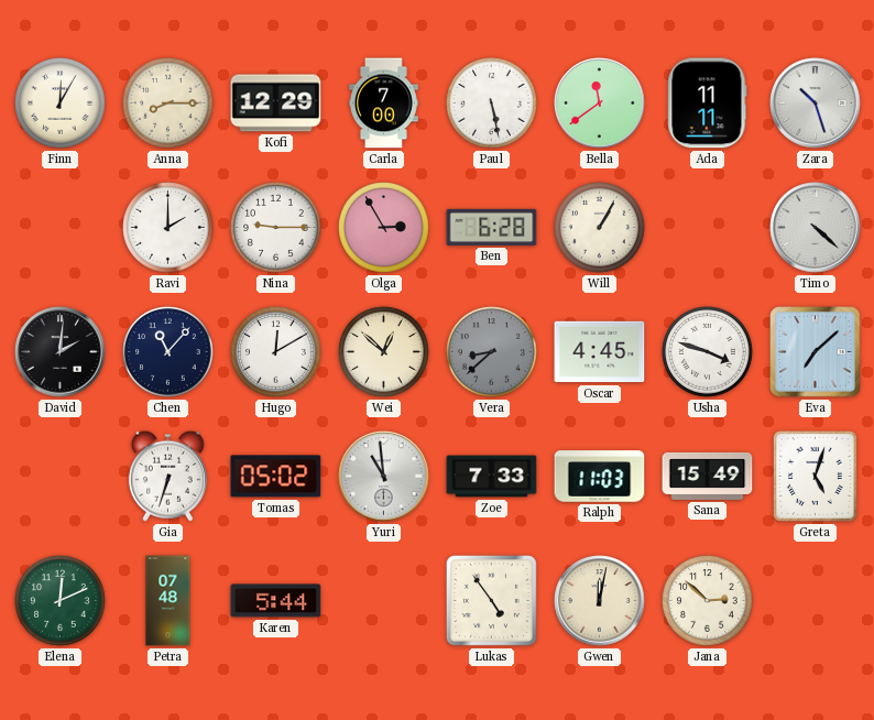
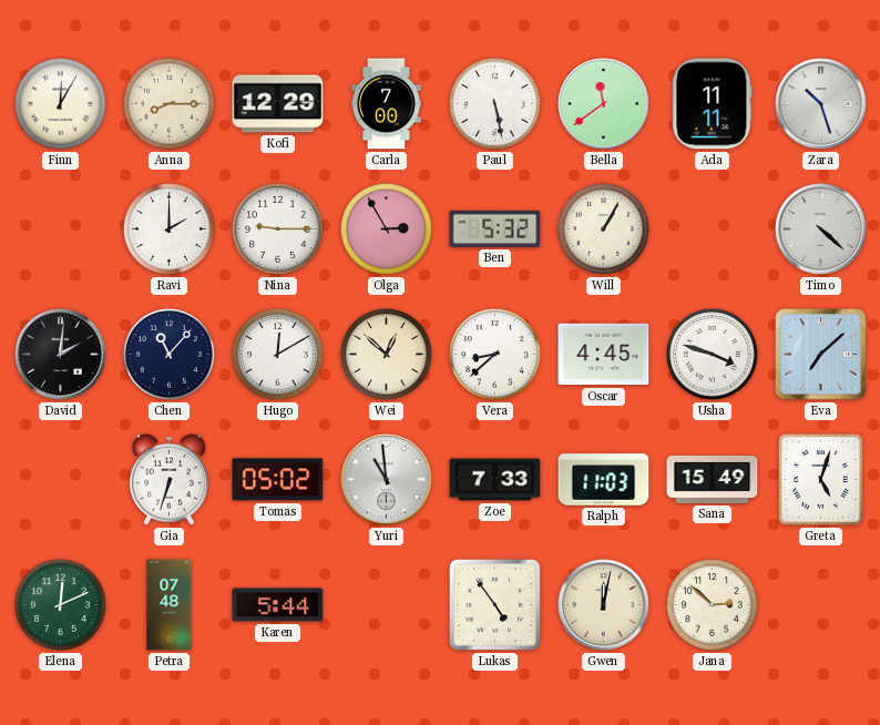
Ben: 6:28 -> 5:32 (495, 228)
Vera dial: grey -> white (495, 355)
